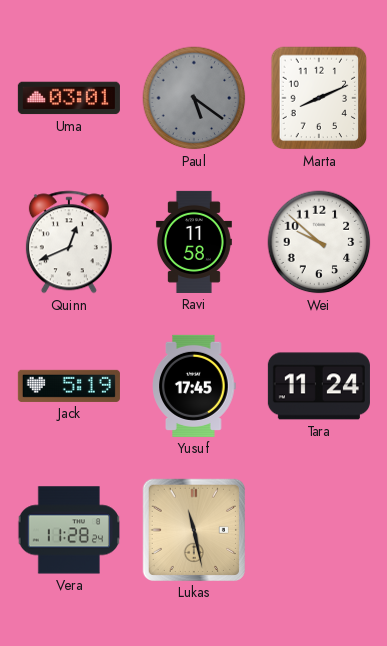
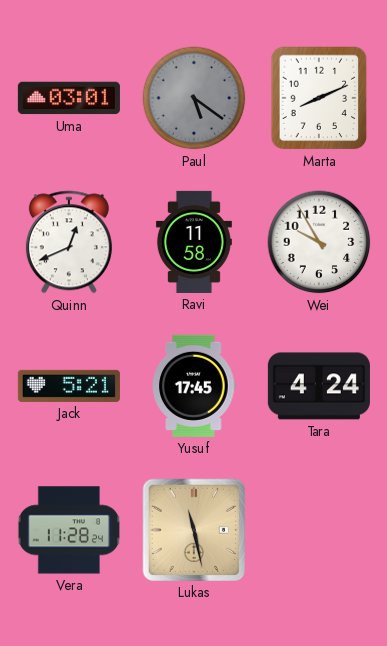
Wei: 9:52 -> 9:55 (319, 242)
Jack: 5:19 -> 5:21 (69, 386)
Tara: 11:24 -> 4:24 (319, 386)
